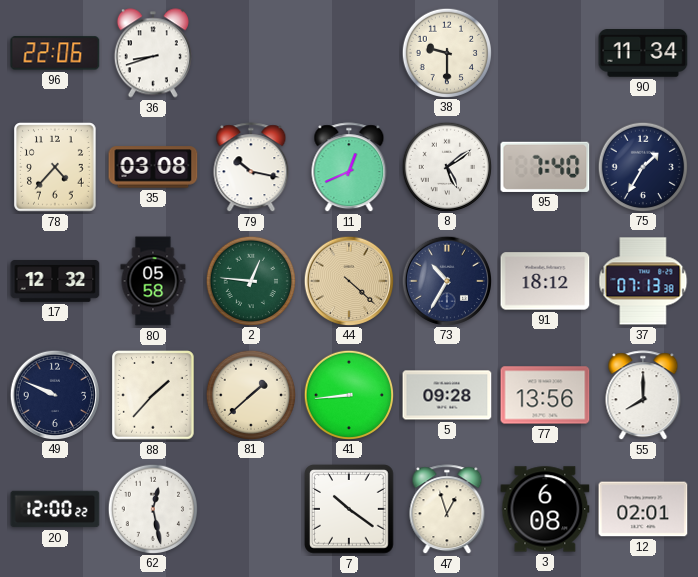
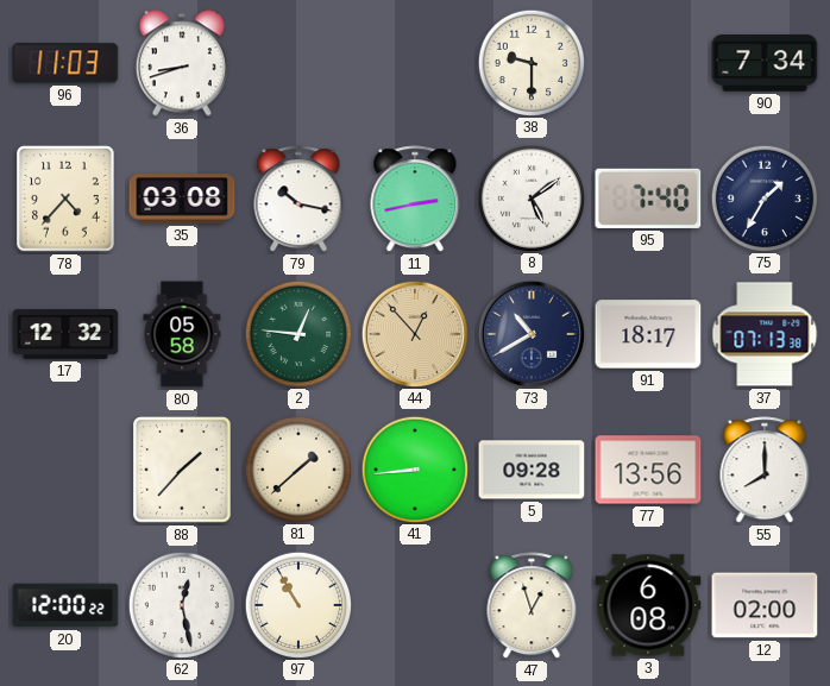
96: 22:06 -> 11:03 (65, 63)
90: 11:34 -> 7:34 (765, 63)
11: 12:41 -> 2:43 (415, 200)
44: 4:22 -> 12:53 (414, 333)
73: 10:35 -> 10:40 (530, 333)
91: 18:12 -> 18:17 (648, 334)
49: 9:49 -> none (54, 394)
97: none -> 10:55 (297, 604)
7: 10:21 -> none (349, 509)
12: 02:01 -> 02:00 (765, 605)
